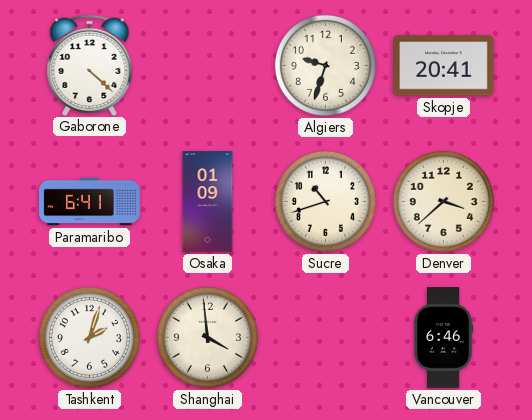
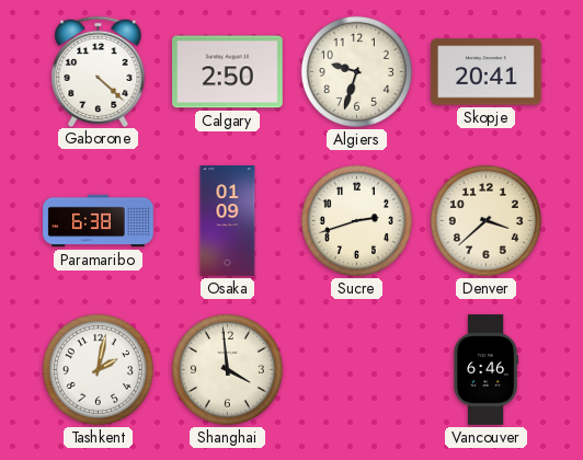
Calgary: none -> 2:50 (228, 72)
Paramaribo: 6:41 -> 6:38 (99, 221)
Sucre: 10:42 -> 2:42 (356, 220)
Tashkent: 2:03 -> 2:02 (98, 369)
